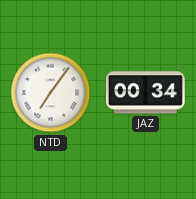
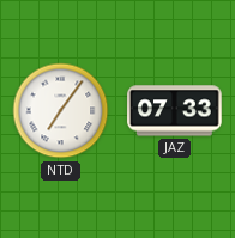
JAZ: 00:34 -> 07:33 (175, 111)
